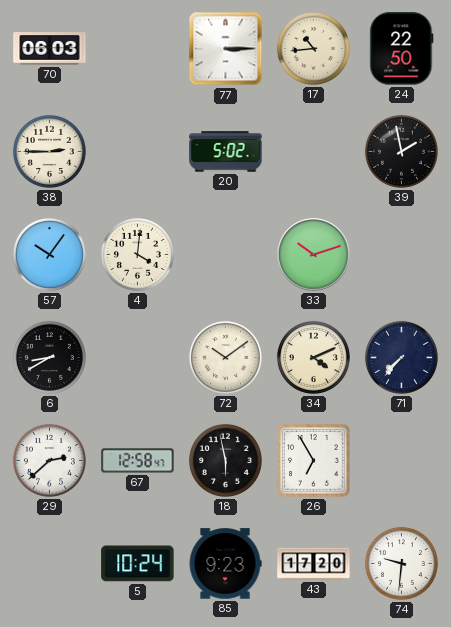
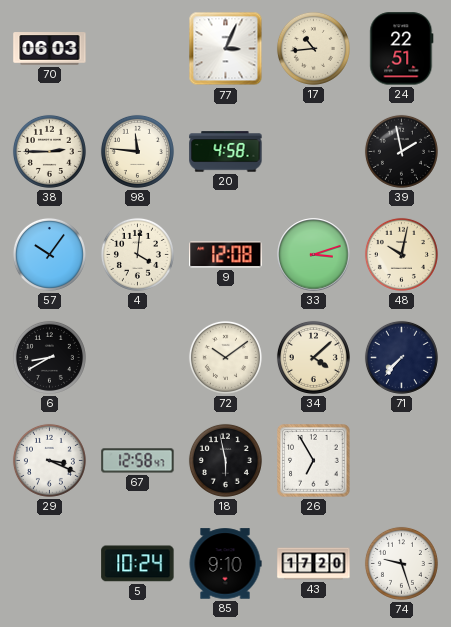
77: 3:15 -> 3:04 (226, 49)
24: 22:50 -> 22:51 (402, 49)
98: none -> 11:46 (137, 151)
20: 5:02 -> 4:58 (226, 152)
9: none -> 12:08 (226, 255)
33: 10:12 -> 3:12 (314, 255)
48: none -> 10:02 (401, 254)
34: 4:11 -> 4:08 (313, 357)
29: 2:38 -> 3:19 (49, 460)
85: 9:23 -> 9:10 (225, 564)
74: 9:31 -> 9:27 (401, 563)
